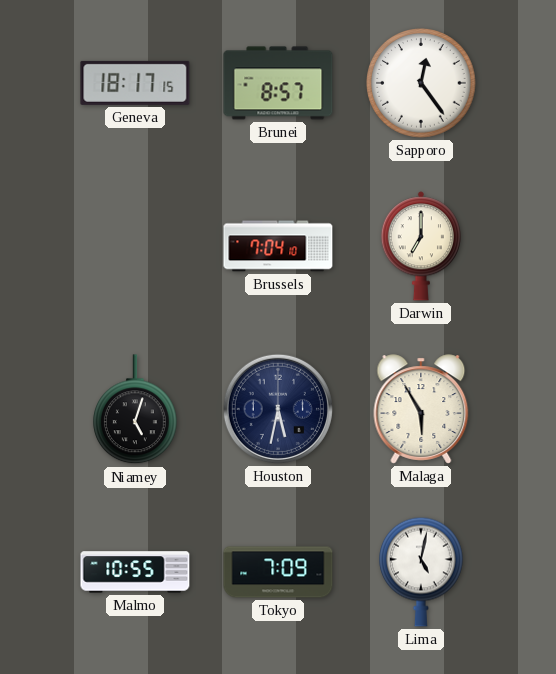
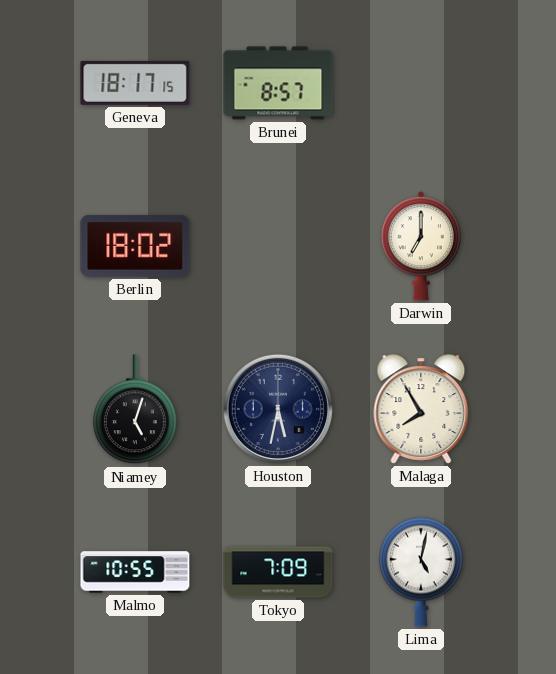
Sapporo: 12:24 -> none (421, 83)
Berlin: none -> 18:02 (135, 246)
Brussels: 7:04 -> none (278, 246)
Malaga: 5:55 -> 7:55 (421, 409)
